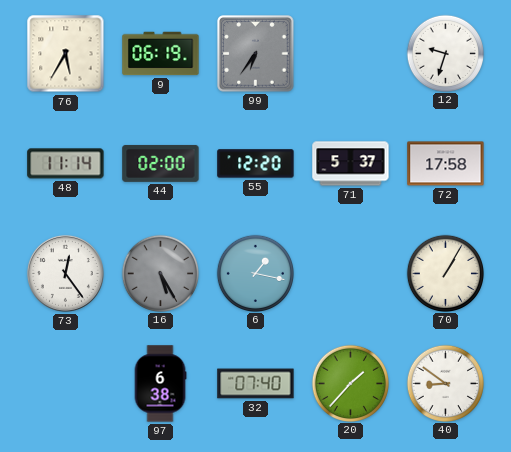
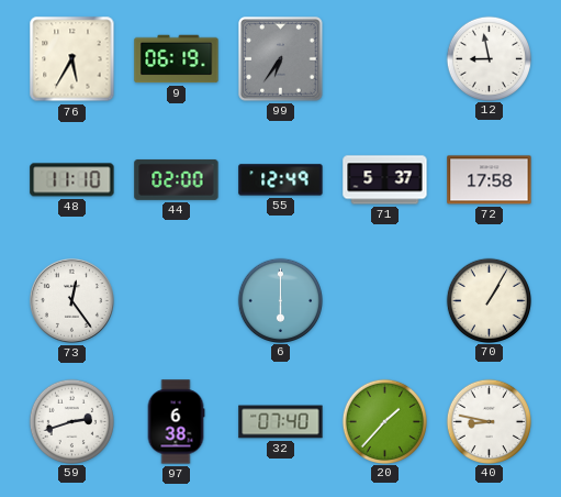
12: 9:33 -> 8:58 (489, 58)
48: 11:14 -> 11:10 (72, 180)
55: 12:20 -> 12:49 (281, 180)
16: 5:25 -> none (160, 273)
6: 1:17 -> 6:00 (280, 300)
59: none -> 2:42 (71, 421)
40: 8:51 -> 8:47 (489, 421)
